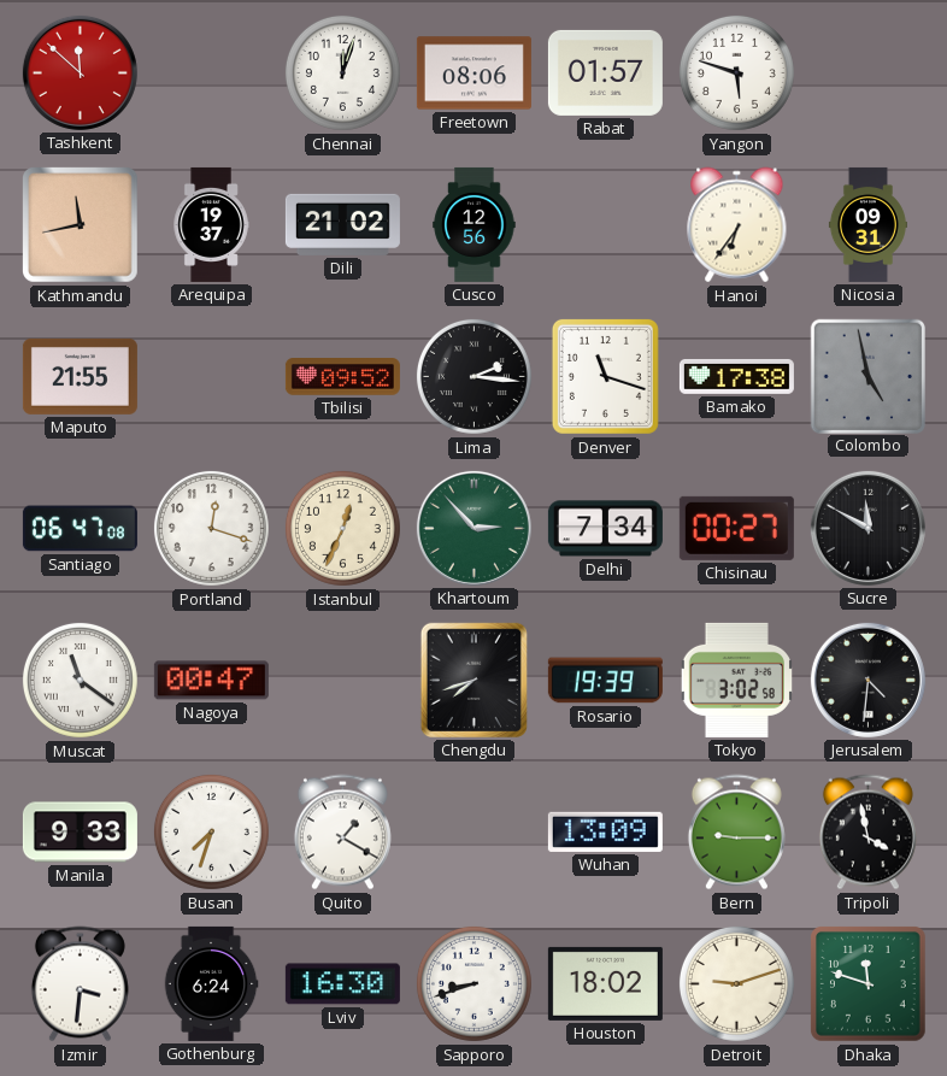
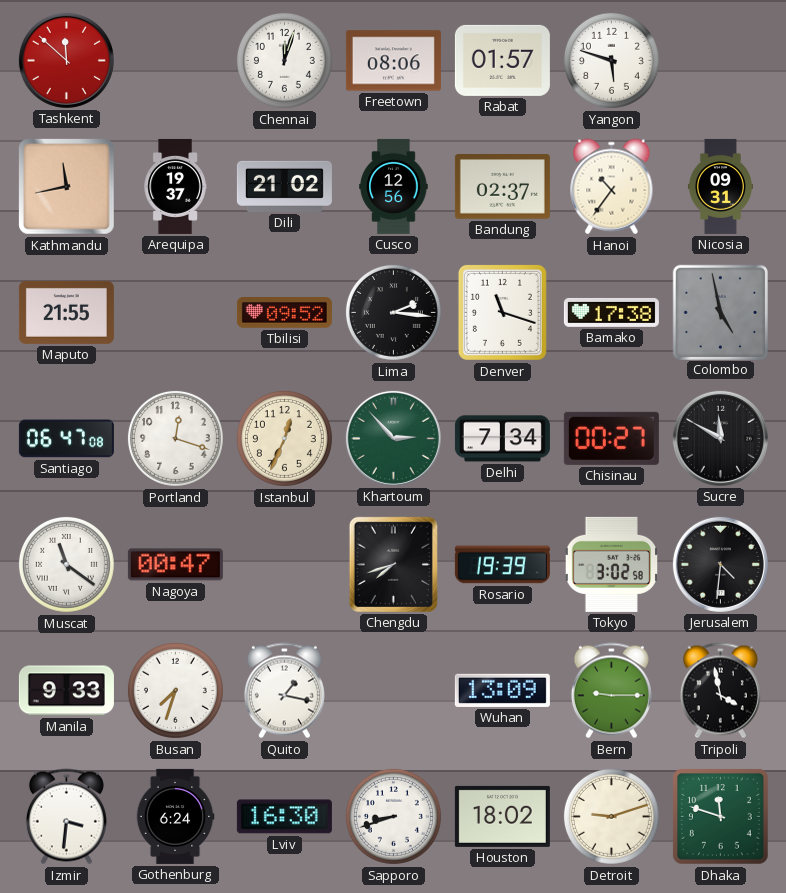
Bandung: none -> 02:37 (502, 187)
Hanoi: 6:36 -> 10:36 (612, 187)
Quito: 1:20 -> 1:17 (284, 691)
